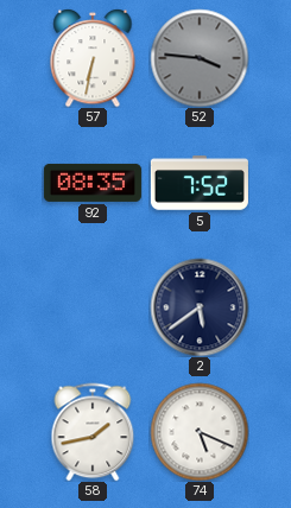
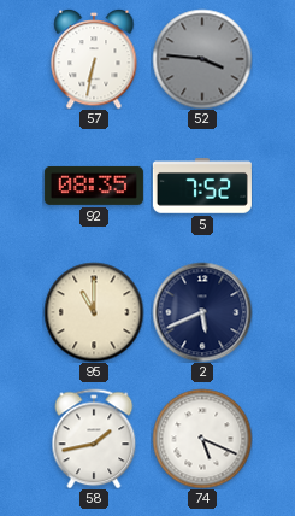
95: none -> 11:00 (94, 312)
2: 5:39 -> 5:41 (202, 312)
